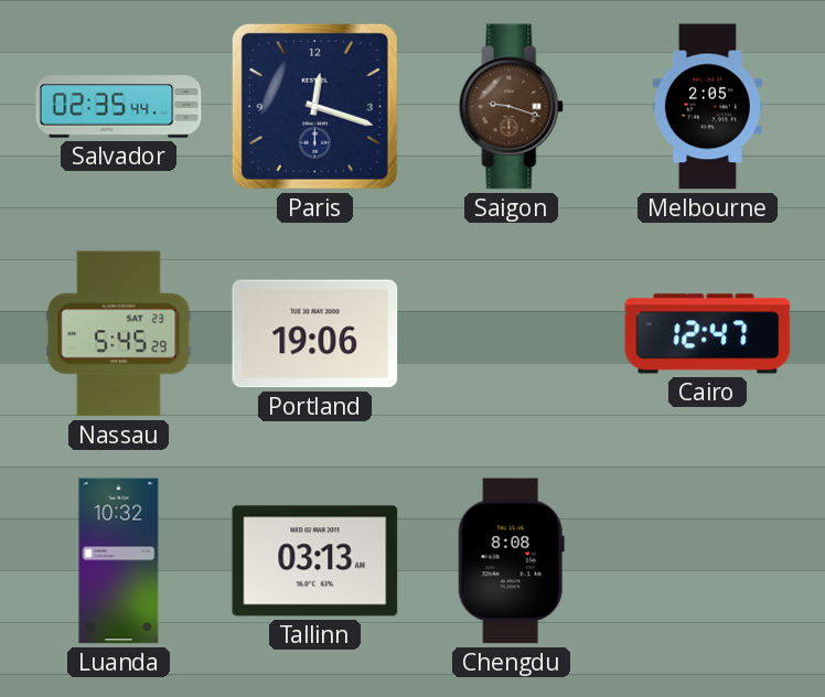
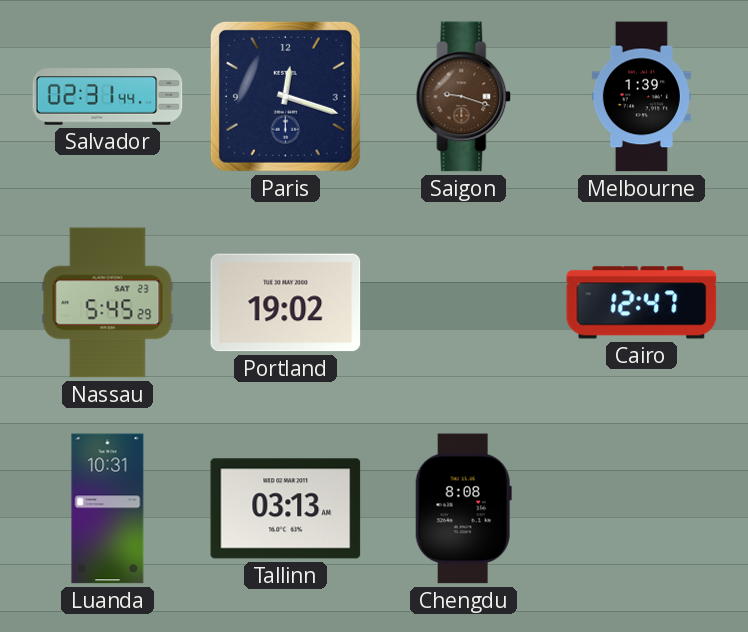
Salvador: 02:35 -> 02:31 (108, 97)
Melbourne: 2:05 -> 1:39 (641, 97)
Portland: 19:06 -> 19:02 (286, 303)
Luanda: 10:32 -> 10:31 (108, 509)
